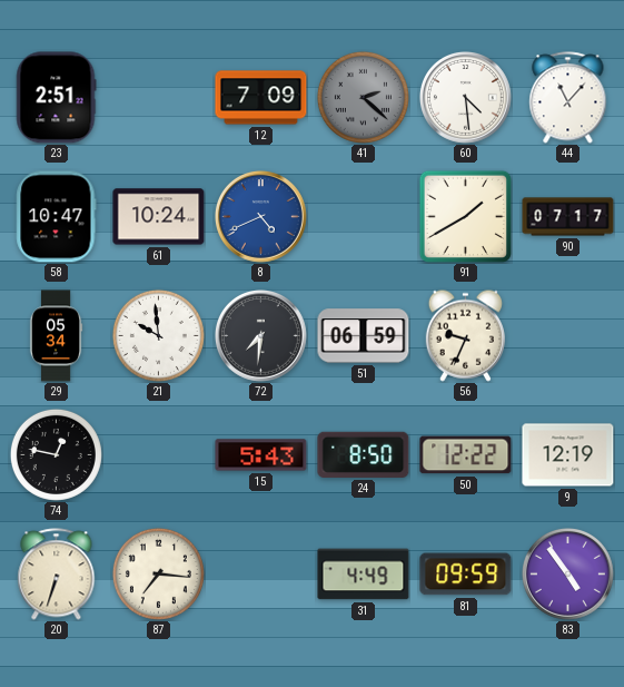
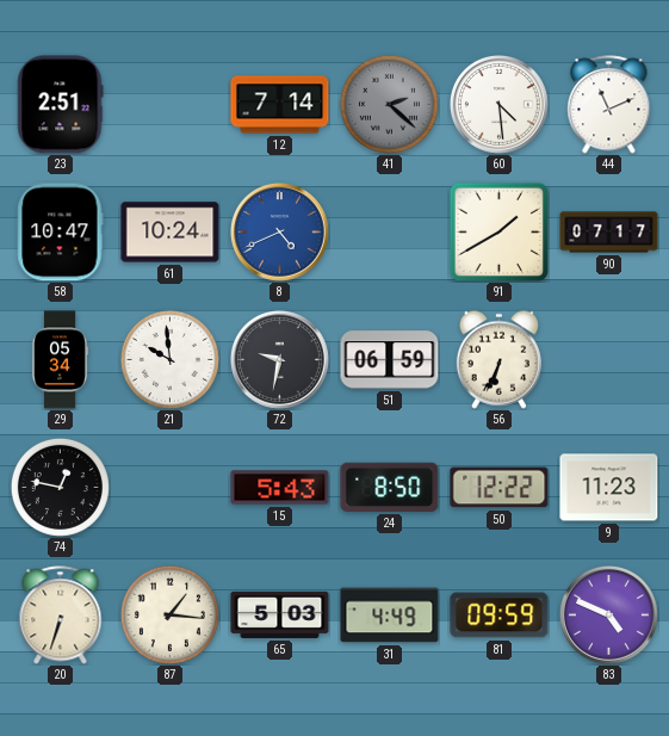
12: 7:09 -> 7:14 (280, 105)
44: 11:07 -> 11:11 (609, 105)
72: 7:31 -> 9:32 (280, 360)
56: 9:34 -> 6:34 (498, 359)
9: 12:19 -> 11:23 (609, 488)
87: 7:16 -> 1:16 (169, 614)
65: none -> 5:03 (280, 614)
83: 4:54 -> 4:49 (609, 616)
